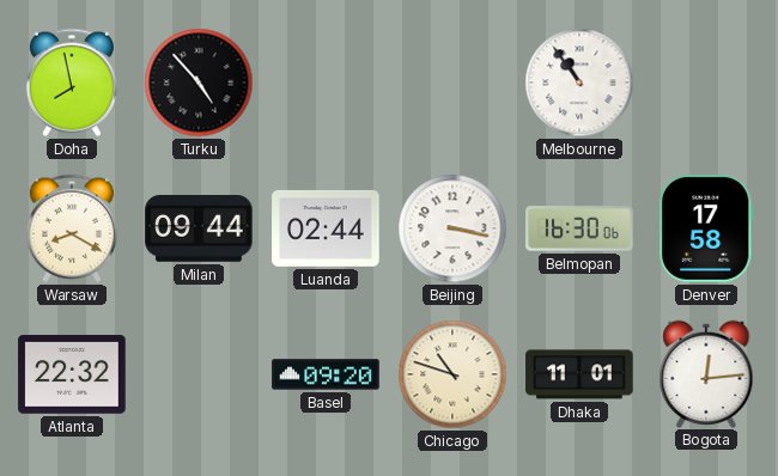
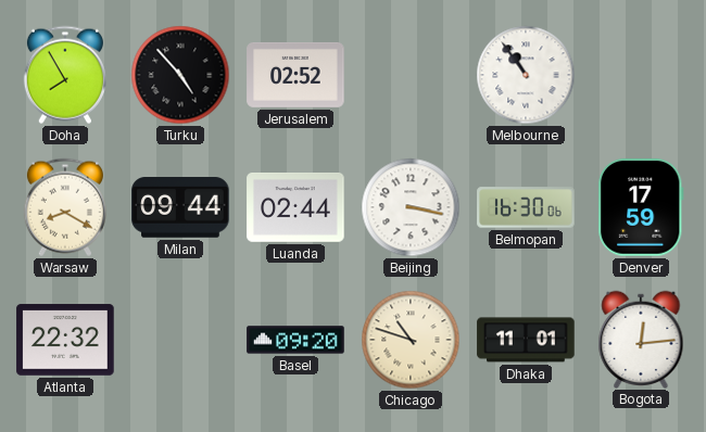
Doha: 7:58 -> 7:55 (65, 75)
Jerusalem: none -> 02:52 (295, 75)
Denver: 17:58 -> 17:59 (641, 207)
